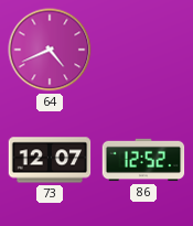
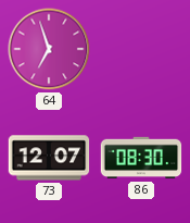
64: 4:41 -> 6:57 (49, 49)
86: 12:52 -> 08:30 (141, 158)
